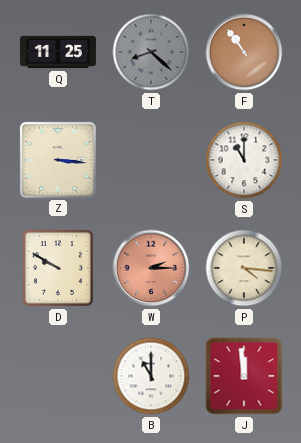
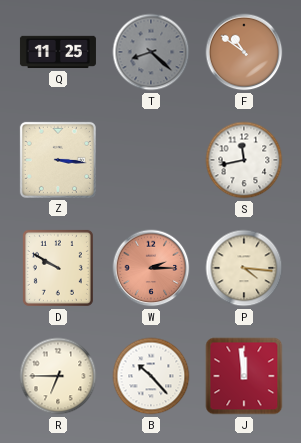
F: 10:54 -> 10:51 (244, 52)
S: 11:00 -> 11:43 (244, 160)
R: none -> 6:45 (58, 376)
B: 11:00 -> 10:23 (151, 376)
